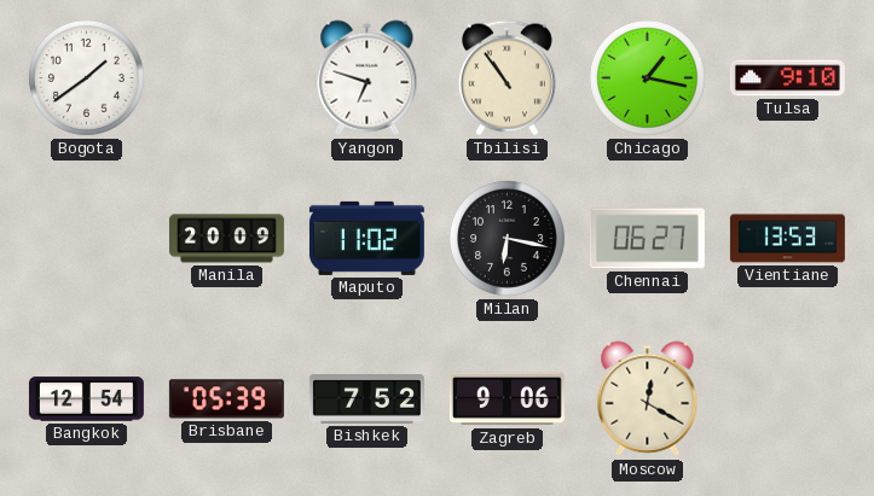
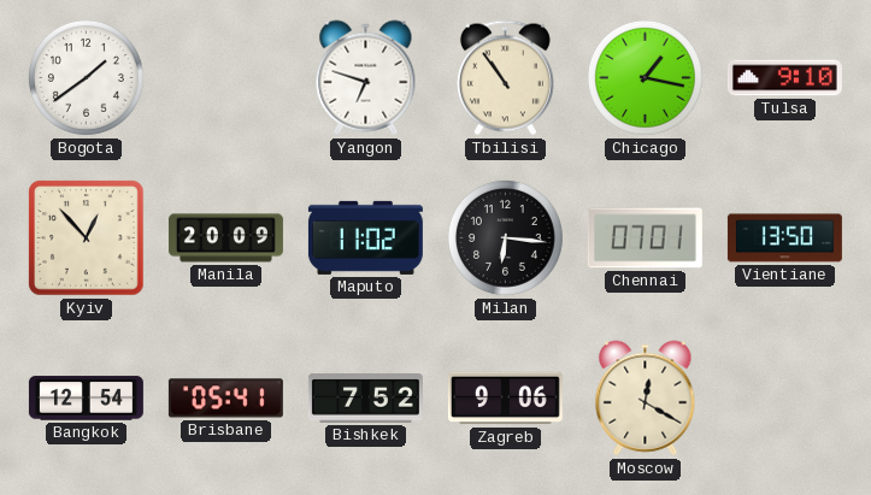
Kyiv: none -> 12:53 (87, 238)
Milan: 6:17 -> 6:16 (505, 237)
Chennai: 06:27 -> 07:01 (645, 238)
Vientiane: 13:53 -> 13:50 (784, 238)
Brisbane: 05:39 -> 05:41 (225, 399)
